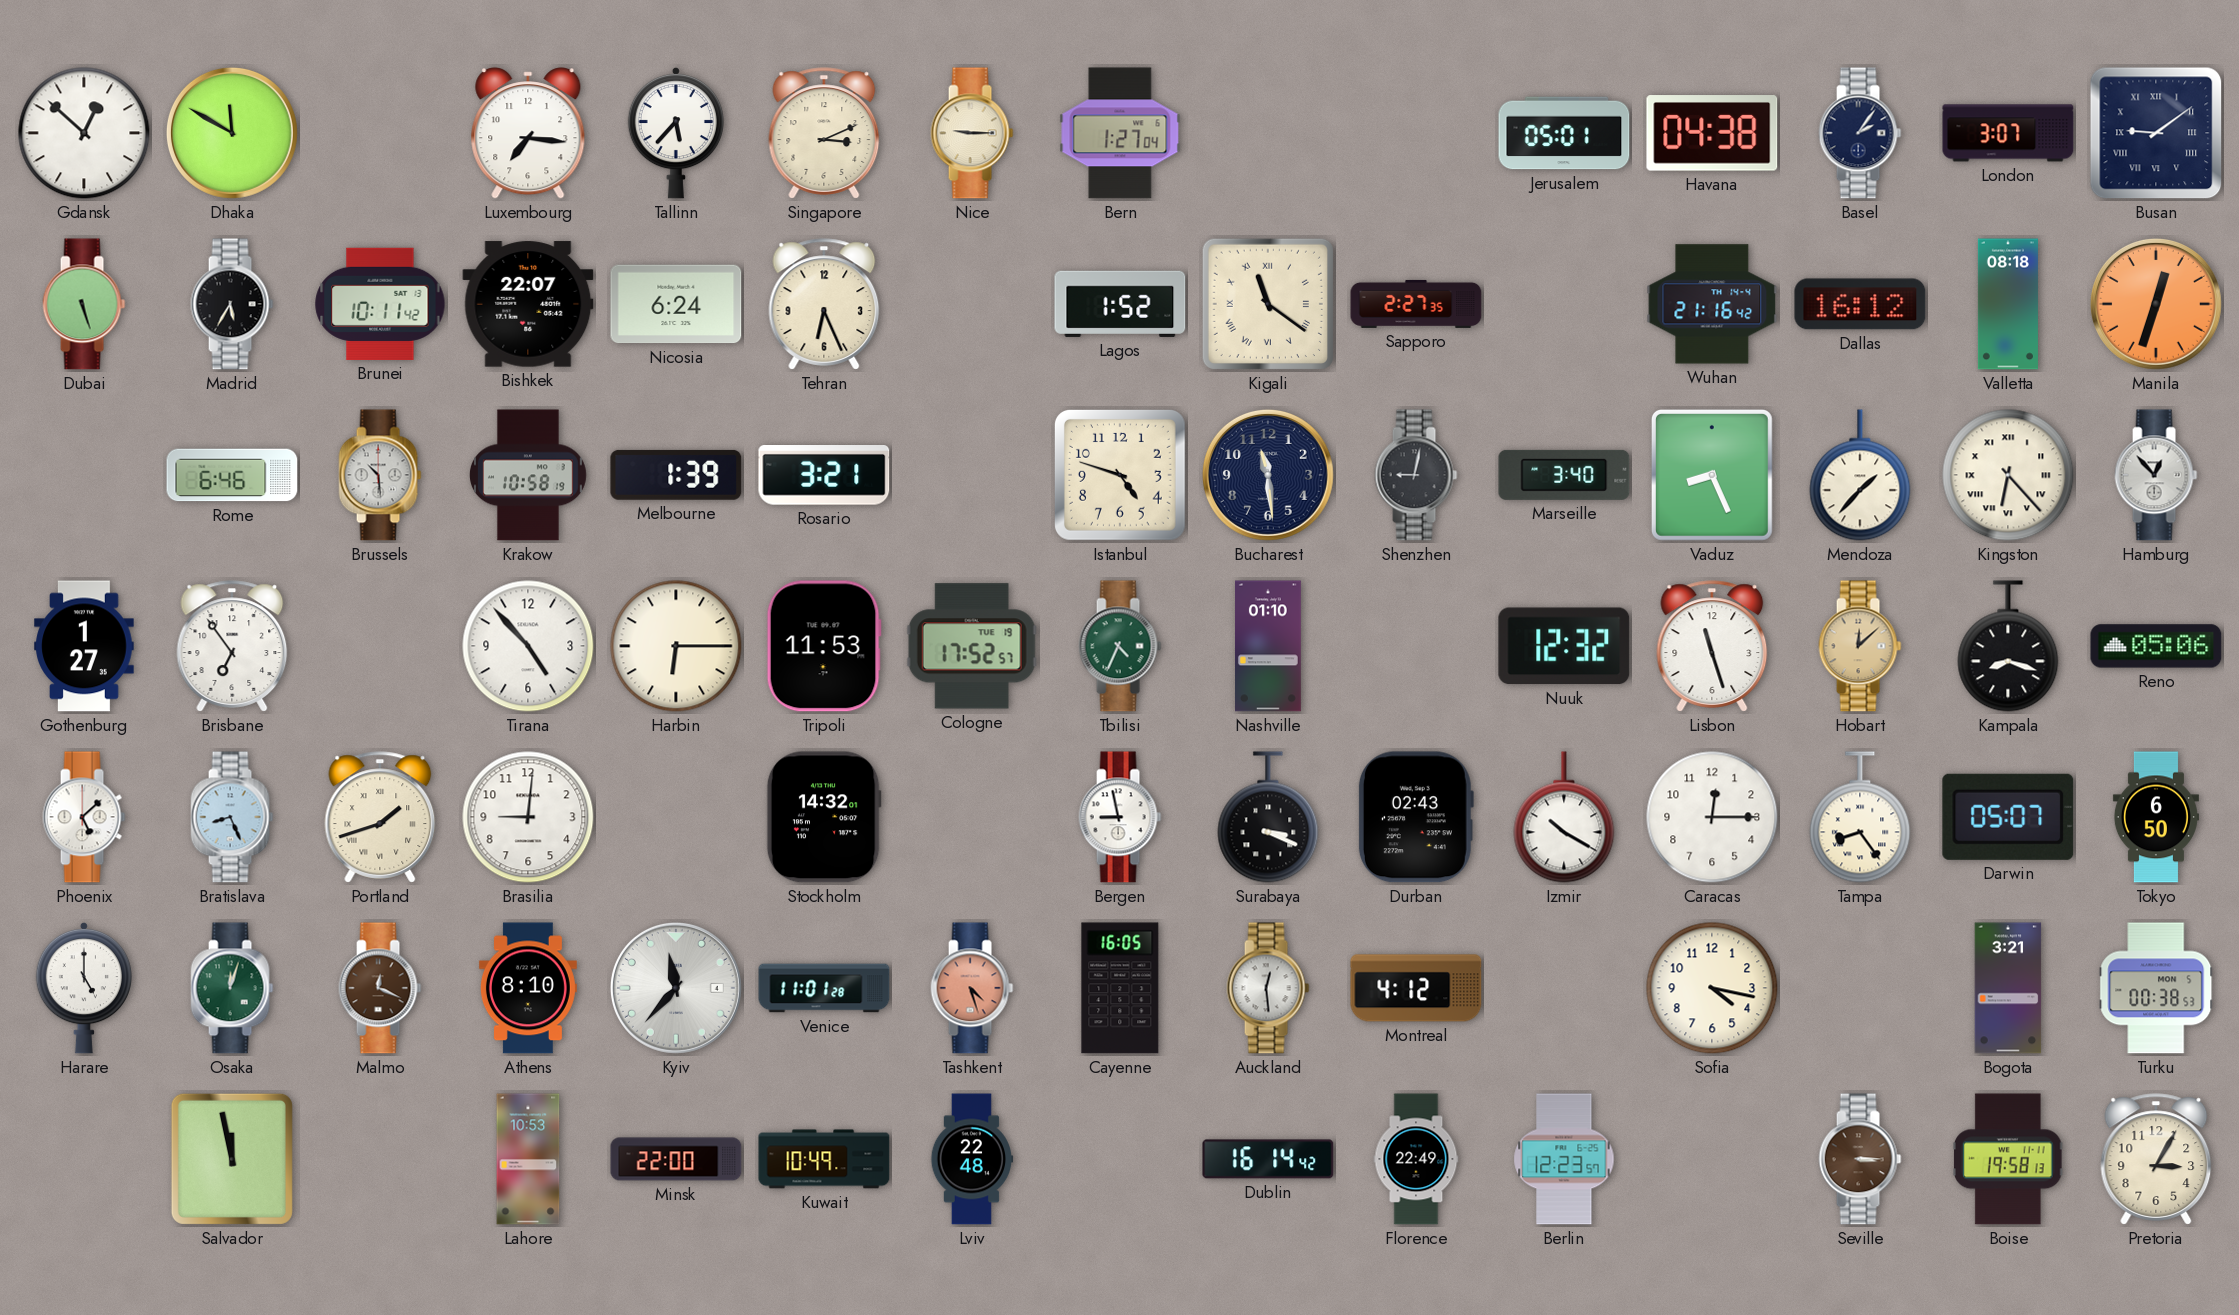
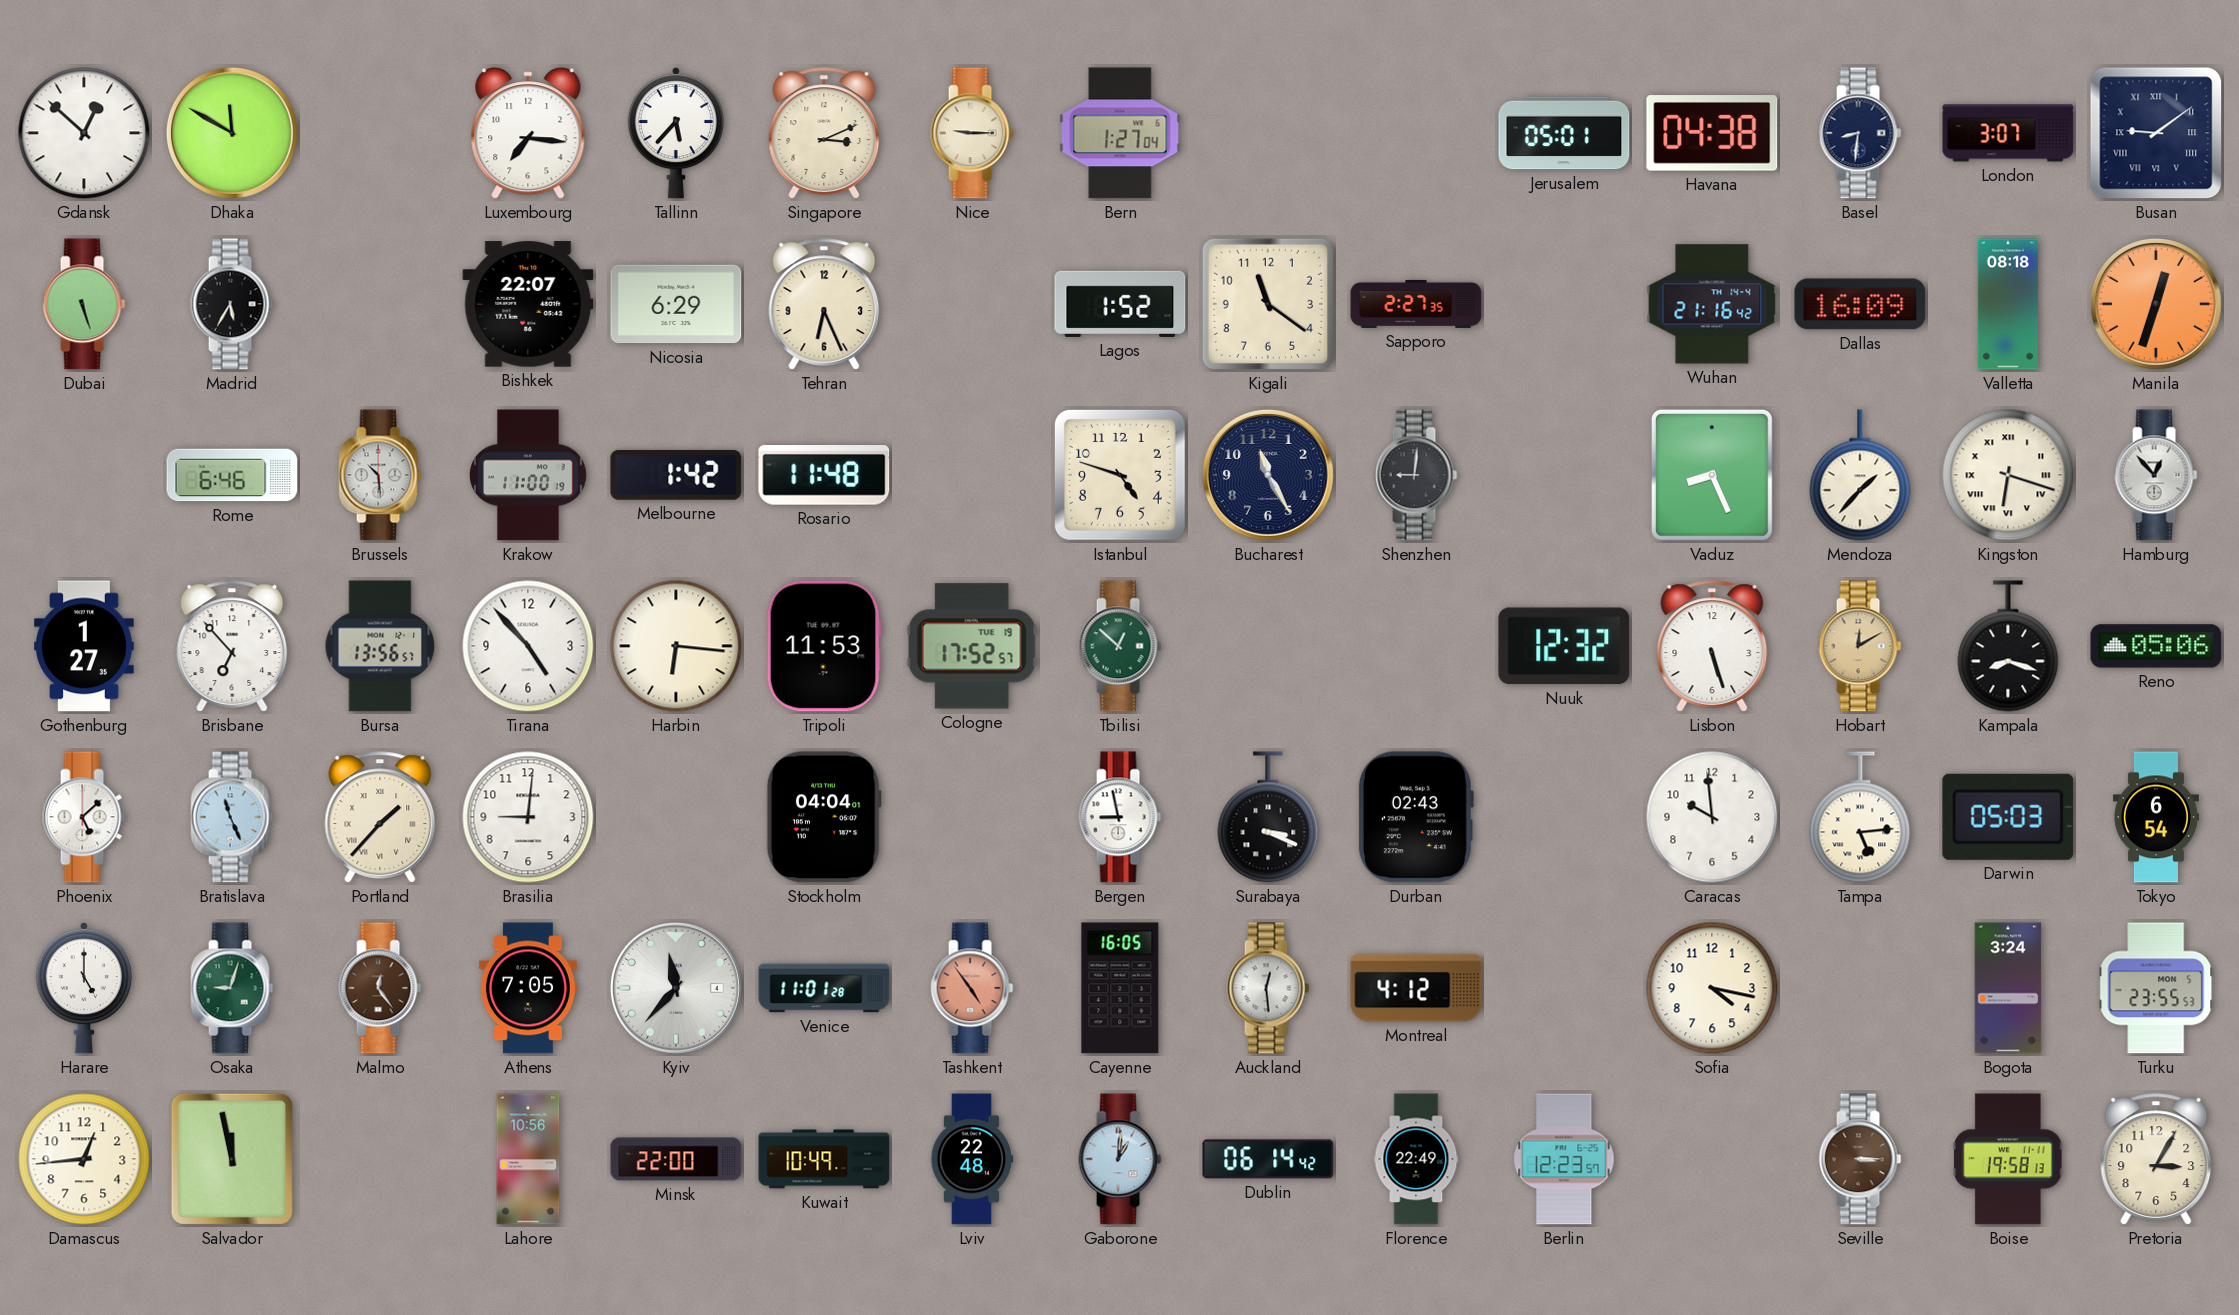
Basel: 2:06 -> 8:31 (1860, 133)
Brunei: 10:11 -> none (380, 304)
Nicosia: 6:24 -> 6:29 (676, 304)
Kigali numerals: Roman -> Arabic (1268, 304)
Dallas: 16:12 -> 16:09 (1860, 304)
Krakow: 10:58 -> 11:00 (528, 475)
Melbourne: 1:39 -> 1:42 (676, 475)
Rosario: 3:21 -> 11:48 (824, 476)
Bucharest: 11:29 -> 11:25 (1268, 475)
Shenzhen: 9:02 -> 9:01 (1416, 475)
Marseille: 3:40 -> none (1564, 475)
Kingston: 6:23 -> 6:18 (2008, 475)
Brisbane: 6:54 -> 6:53 (232, 646)
Bursa: none -> 13:56 (380, 646)
Harbin: 6:15 -> 6:16 (676, 646)
Tbilisi: 4:34 -> 12:52 (1120, 646)
Nashville: 01:10 -> none (1269, 646)
Lisbon: 11:27 -> 5:27 (1712, 646)
Hobart: 12:08 -> 12:10 (1860, 646)
Bratislava: 8:26 -> 11:26 (232, 817)
Portland: 1:42 -> 1:37 (380, 817)
Stockholm: 14:32 -> 04:04 (824, 817)
Izmir: 10:20 -> none (1564, 817)
Caracas: 12:15 -> 9:59 (1712, 817)
Tampa: 8:24 -> 5:14 (1860, 817)
Darwin: 05:07 -> 05:03 (2008, 817)
Tokyo: 6:50 -> 6:54 (2156, 817)
Osaka: 12:03 -> 9:03 (232, 988)
Malmo: 12:19 -> 12:24 (380, 988)
Athens: 8:10 -> 7:05 (528, 988)
Tashkent: 4:27 -> 4:54 (972, 988)
Bogota: 3:21 -> 3:24 (2008, 988)
Turku: 00:38 -> 23:55 (2156, 988)
Damascus: none -> 12:44 (84, 1159)
Lahore: 10:53 -> 10:56 (528, 1159)
Gaborone: none -> 1:01 (1120, 1159)
Dublin: 16:14 -> 06:14 (1268, 1159)
